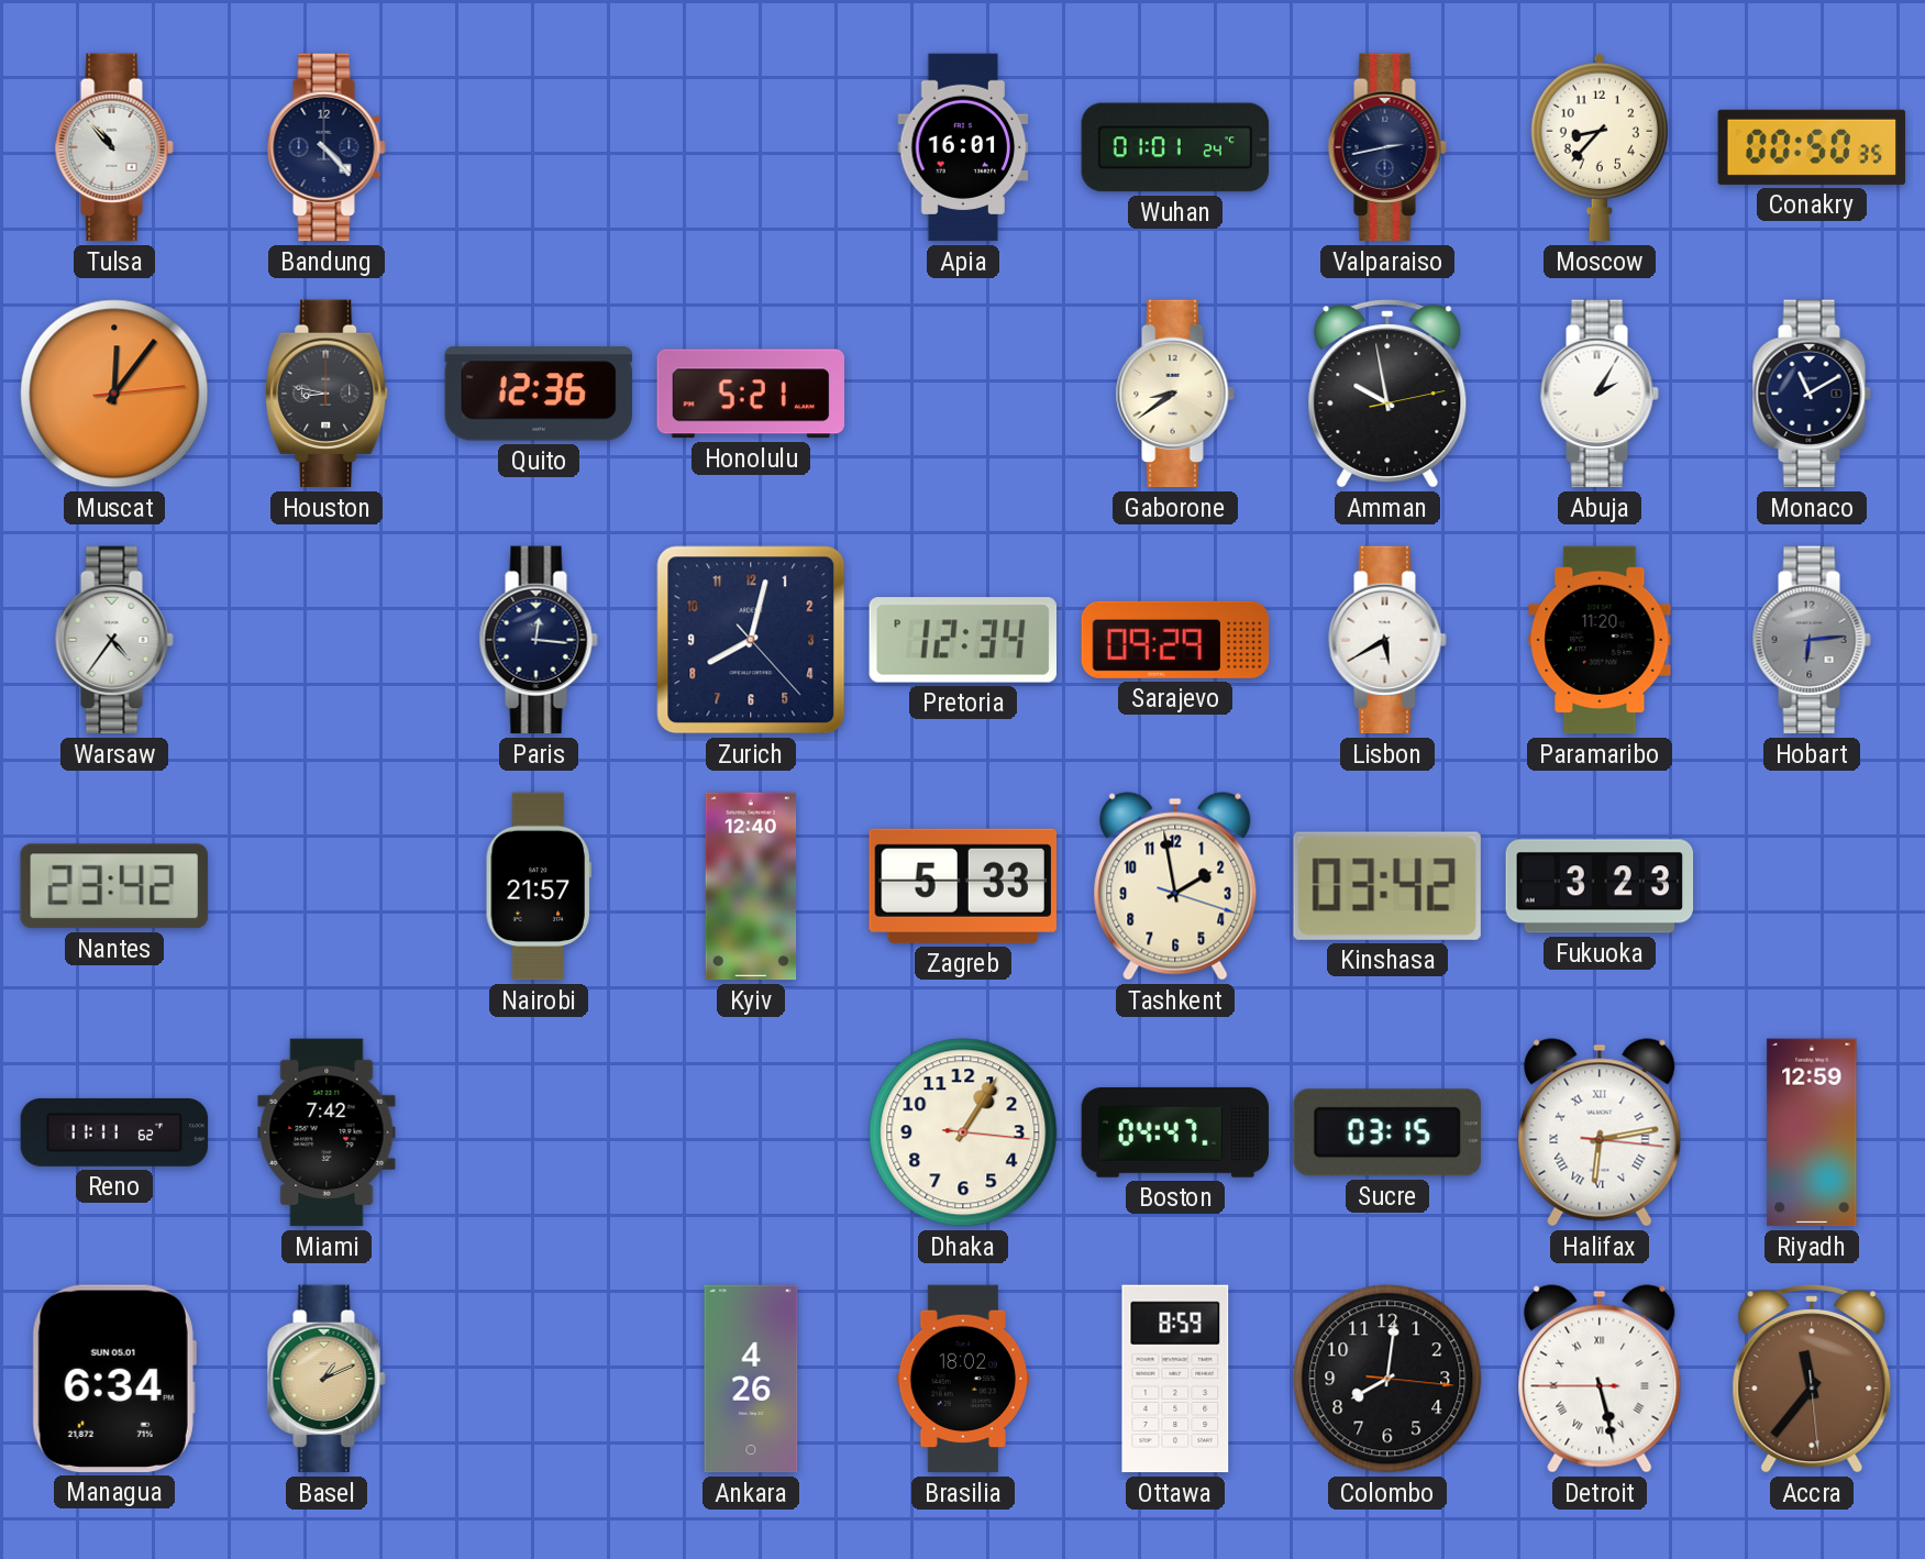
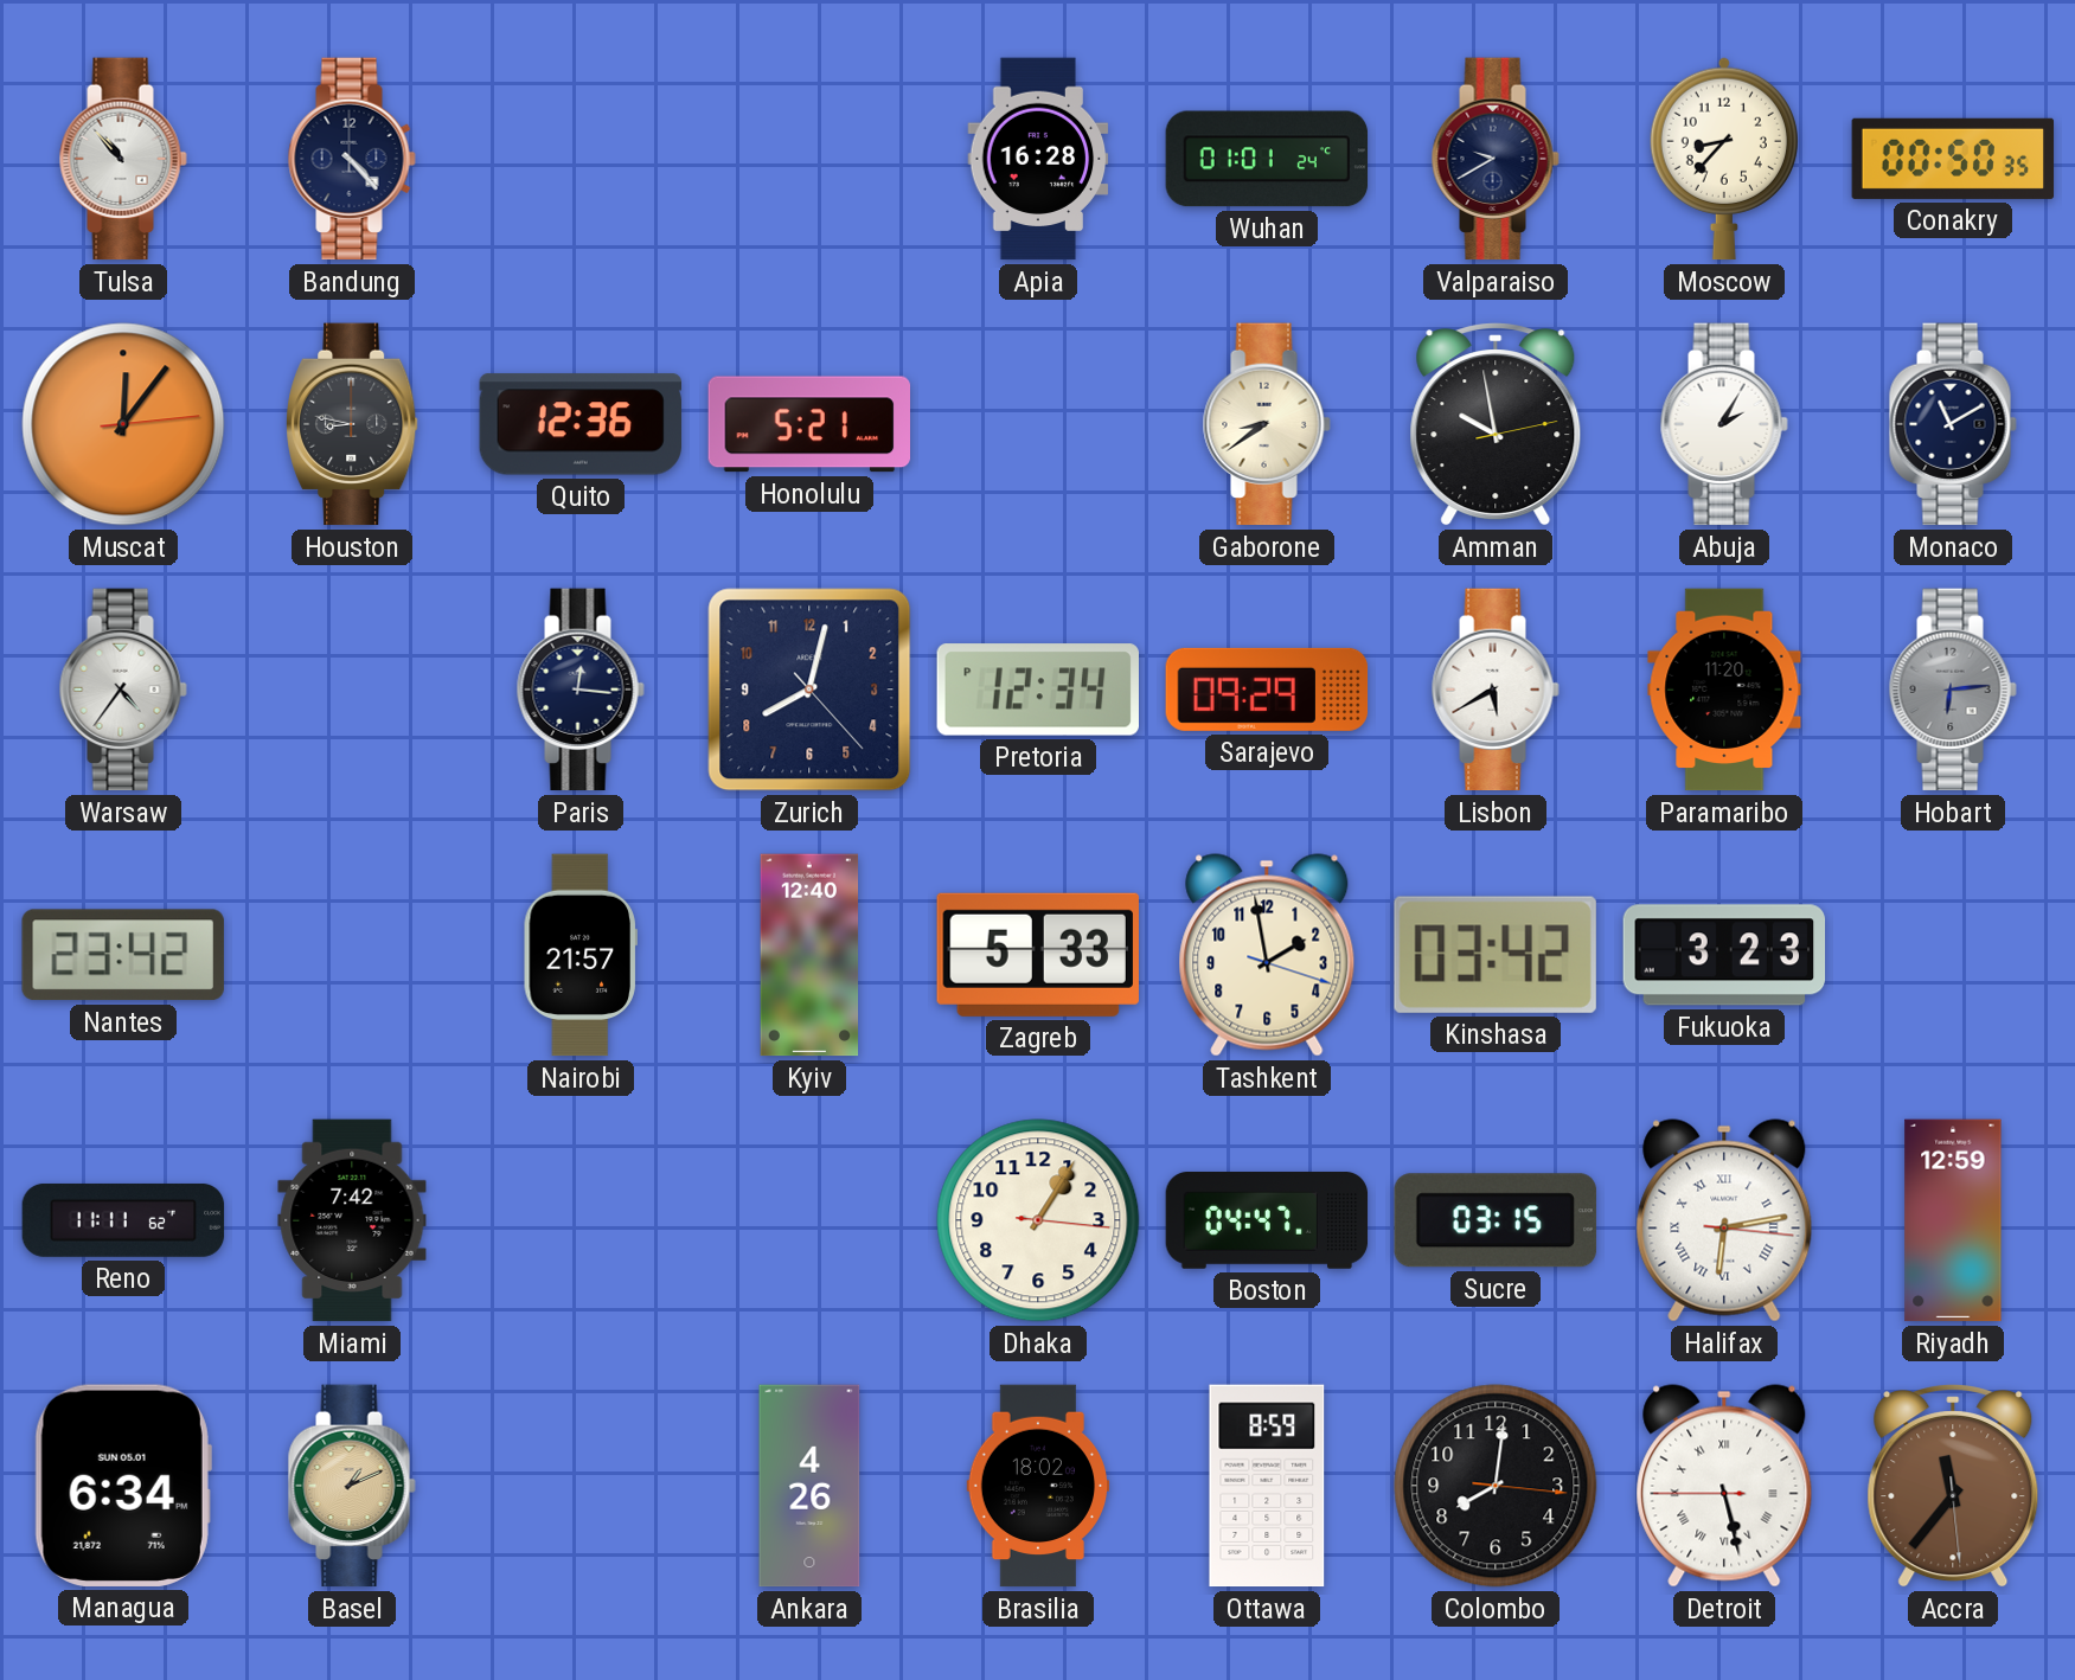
Apia: 16:01 -> 16:28 (1038, 159)
Valparaiso: 2:43 -> 9:40 (1496, 159)
